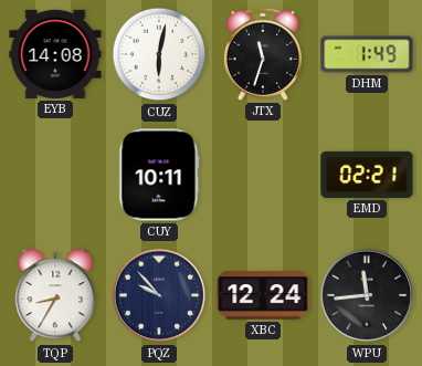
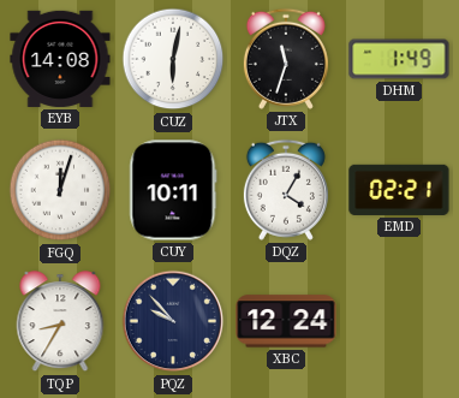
FGQ: none -> 12:03 (60, 190)
DQZ: none -> 4:05 (286, 190)
WPU: 11:44 -> none (367, 295)
